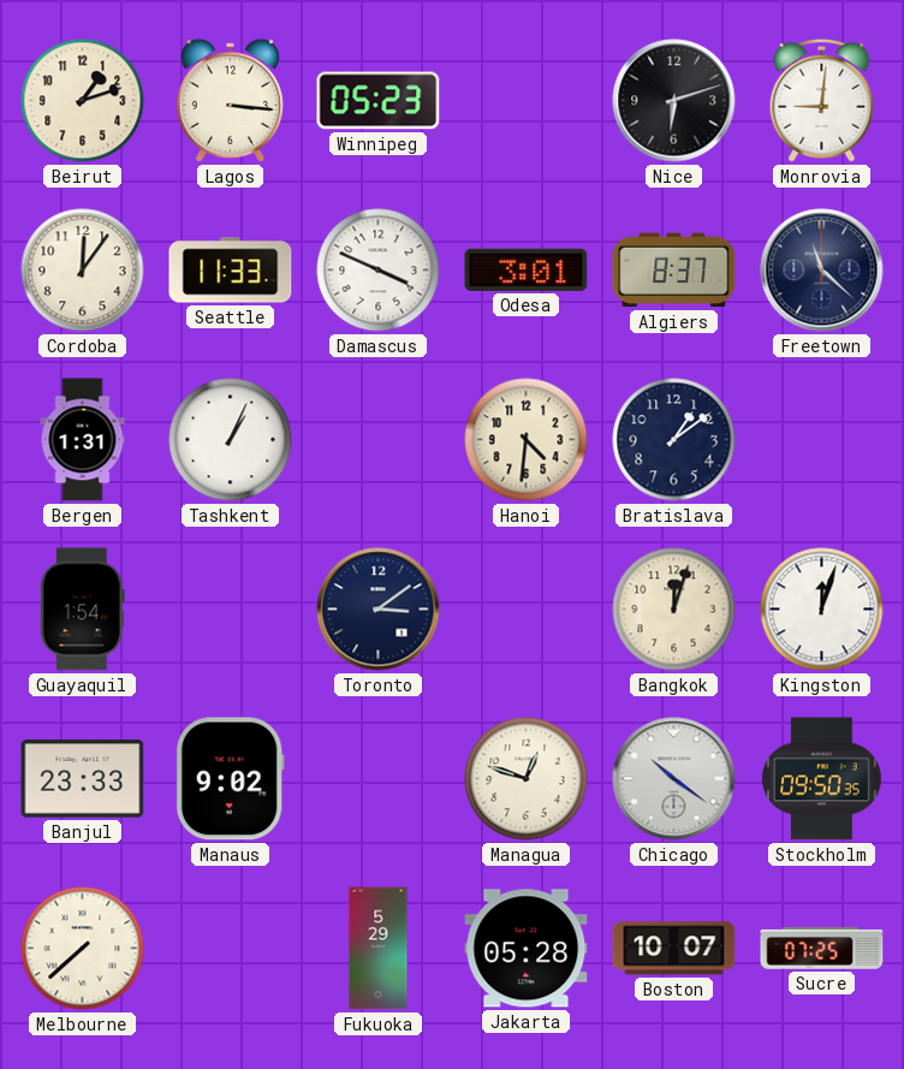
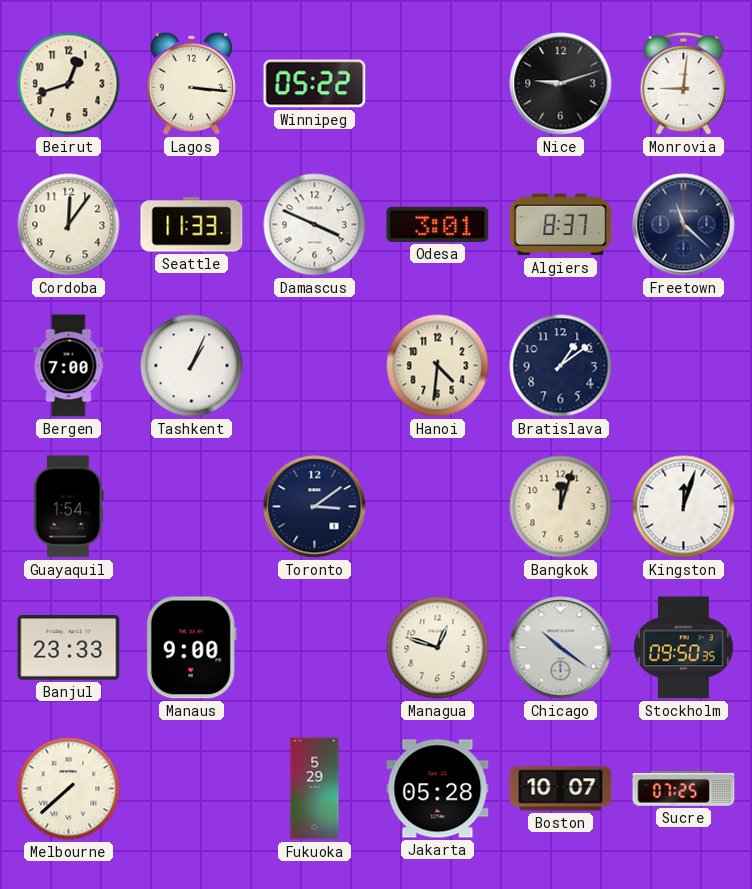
Beirut: 1:12 -> 12:42 (69, 84)
Winnipeg: 05:23 -> 05:22 (315, 84)
Nice: 6:12 -> 9:12 (561, 84)
Bergen: 1:31 -> 7:00 (69, 366)
Manaus: 9:02 -> 9:00 (191, 648)
